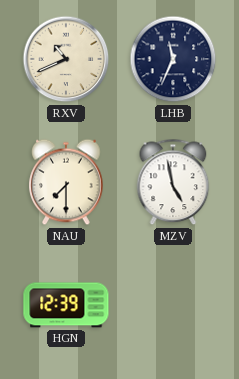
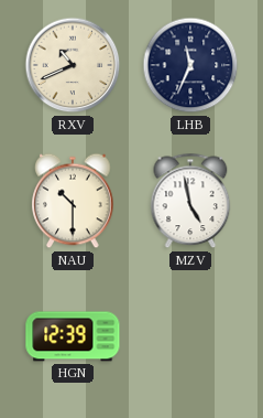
NAU: 7:30 -> 10:30 (73, 201)
